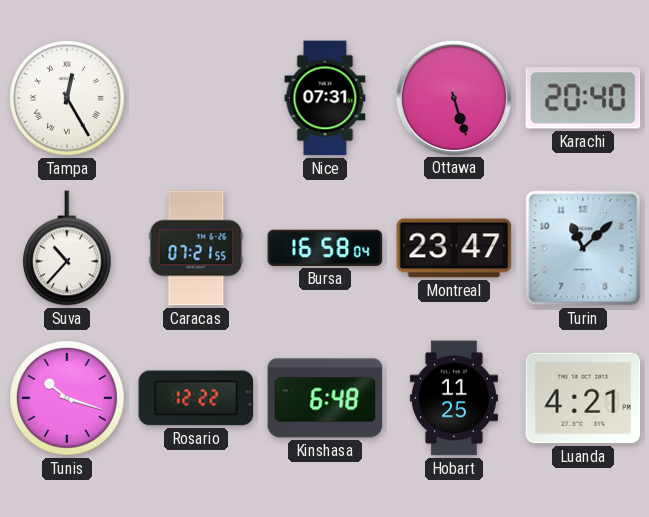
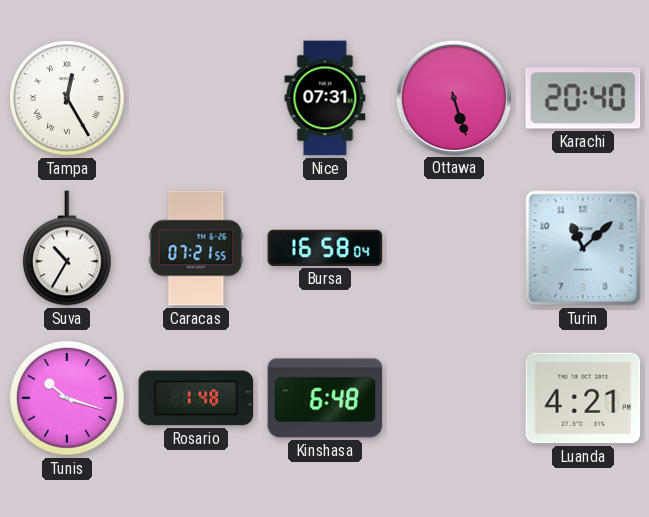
Suva: 10:37 -> 10:35 (68, 248)
Montreal: 23:47 -> none (454, 248)
Rosario: 12:22 -> 1:48 (196, 398)
Hobart: 11:25 -> none (454, 398)
